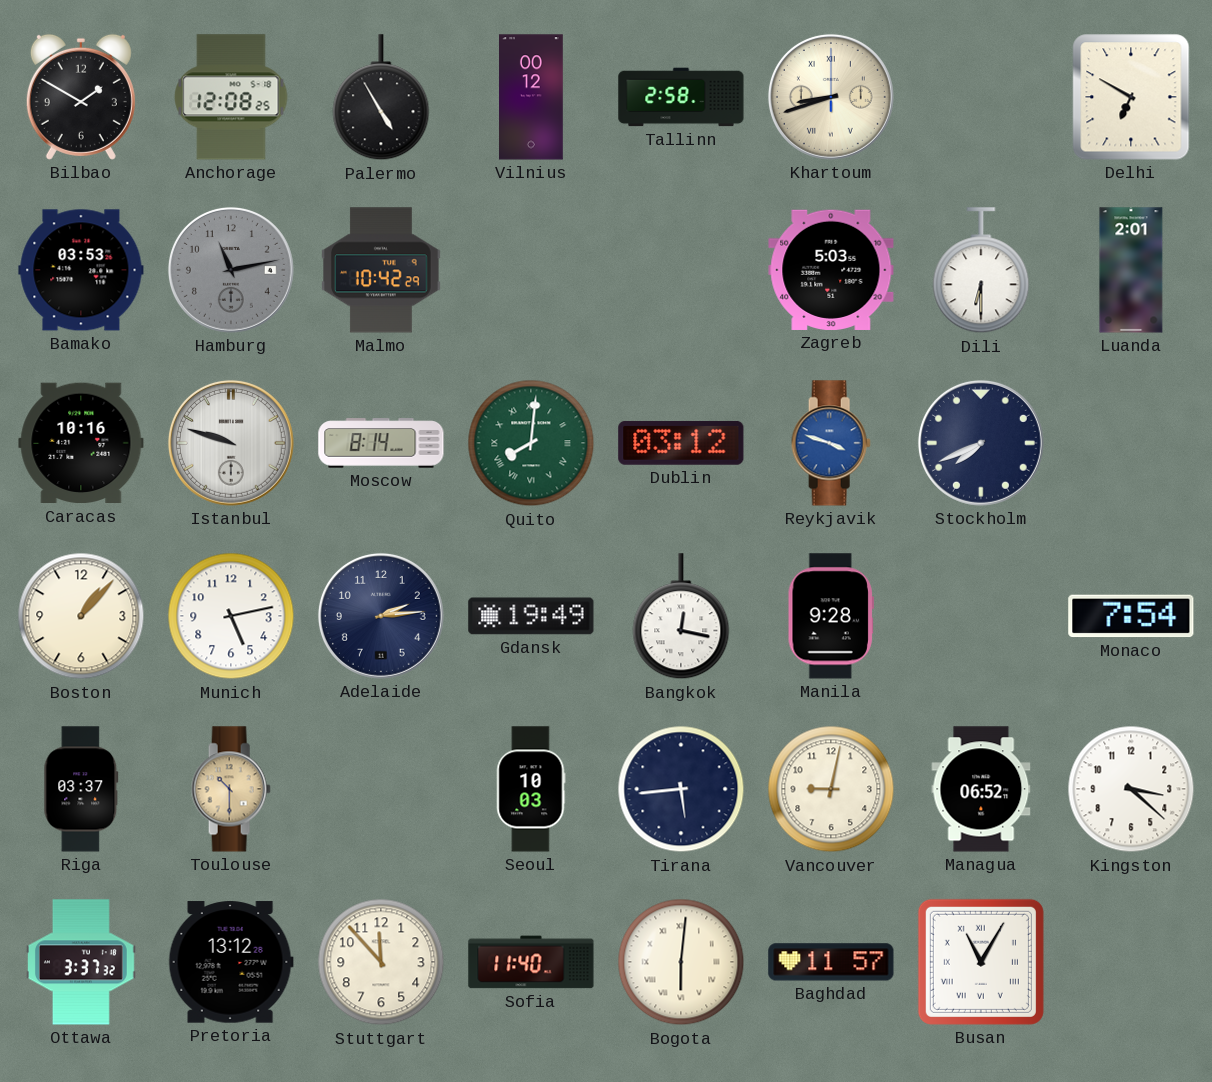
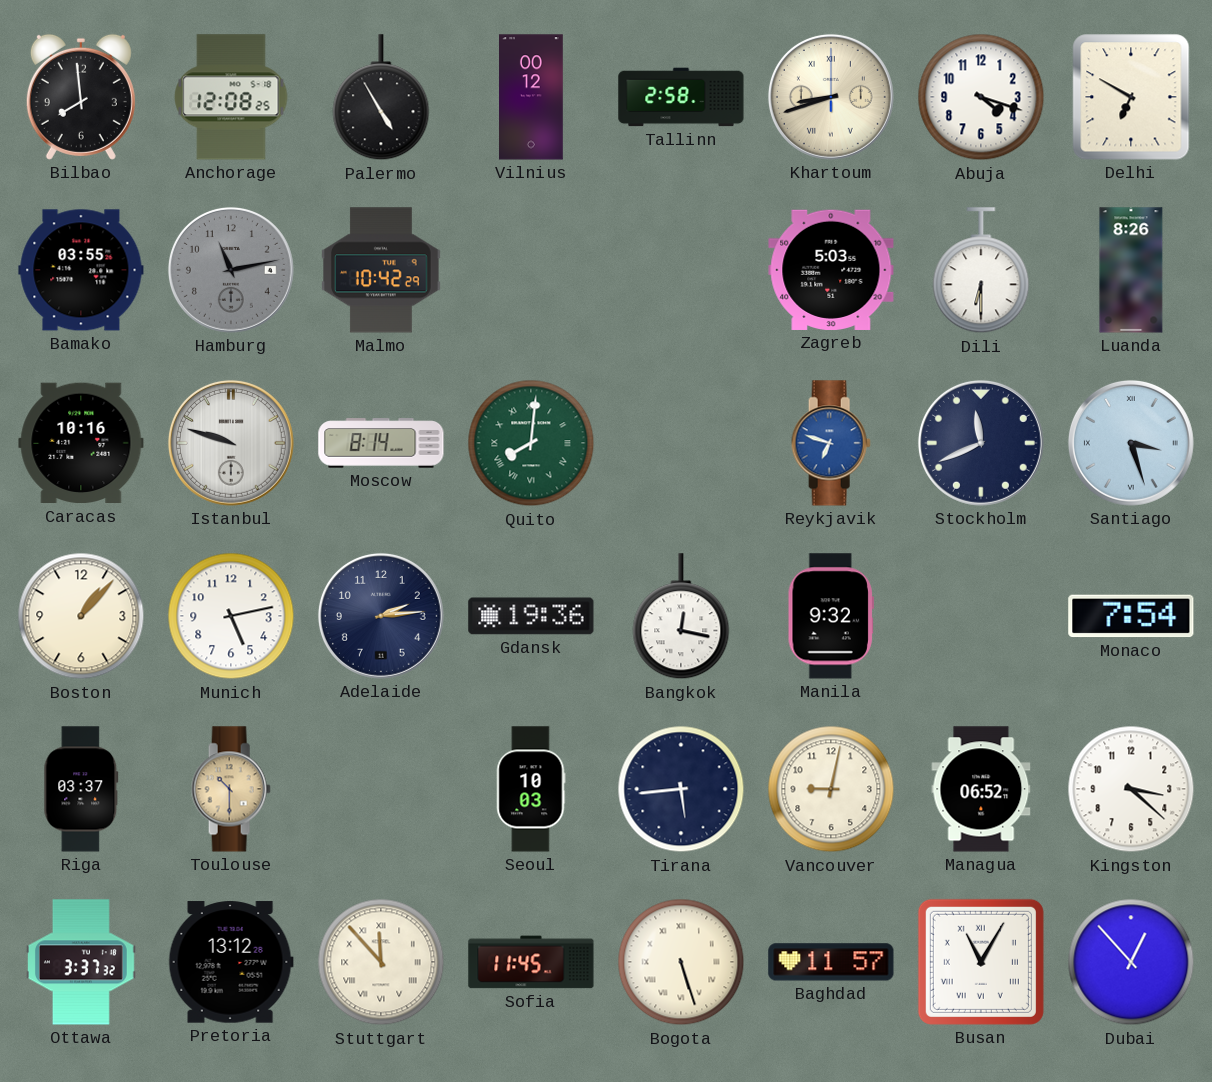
Bilbao: 1:50 -> 7:59 (81, 97)
Abuja: none -> 4:18 (981, 97)
Bamako: 03:53 -> 03:55 (81, 270)
Luanda: 2:01 -> 8:26 (1131, 270)
Dublin: 03:12 -> none (681, 443)
Reykjavik: 3:48 -> 6:48 (831, 443)
Stockholm: 7:41 -> 11:41 (981, 443)
Santiago: none -> 3:27 (1131, 443)
Gdansk: 19:49 -> 19:36 (531, 616)
Manila: 9:28 -> 9:32 (831, 616)
Stuttgart numerals: Arabic -> Roman (381, 962)
Sofia: 11:40 -> 11:45 (531, 962)
Bogota: 6:01 -> 5:27 (681, 962)
Dubai: none -> 12:53 (1131, 962)
